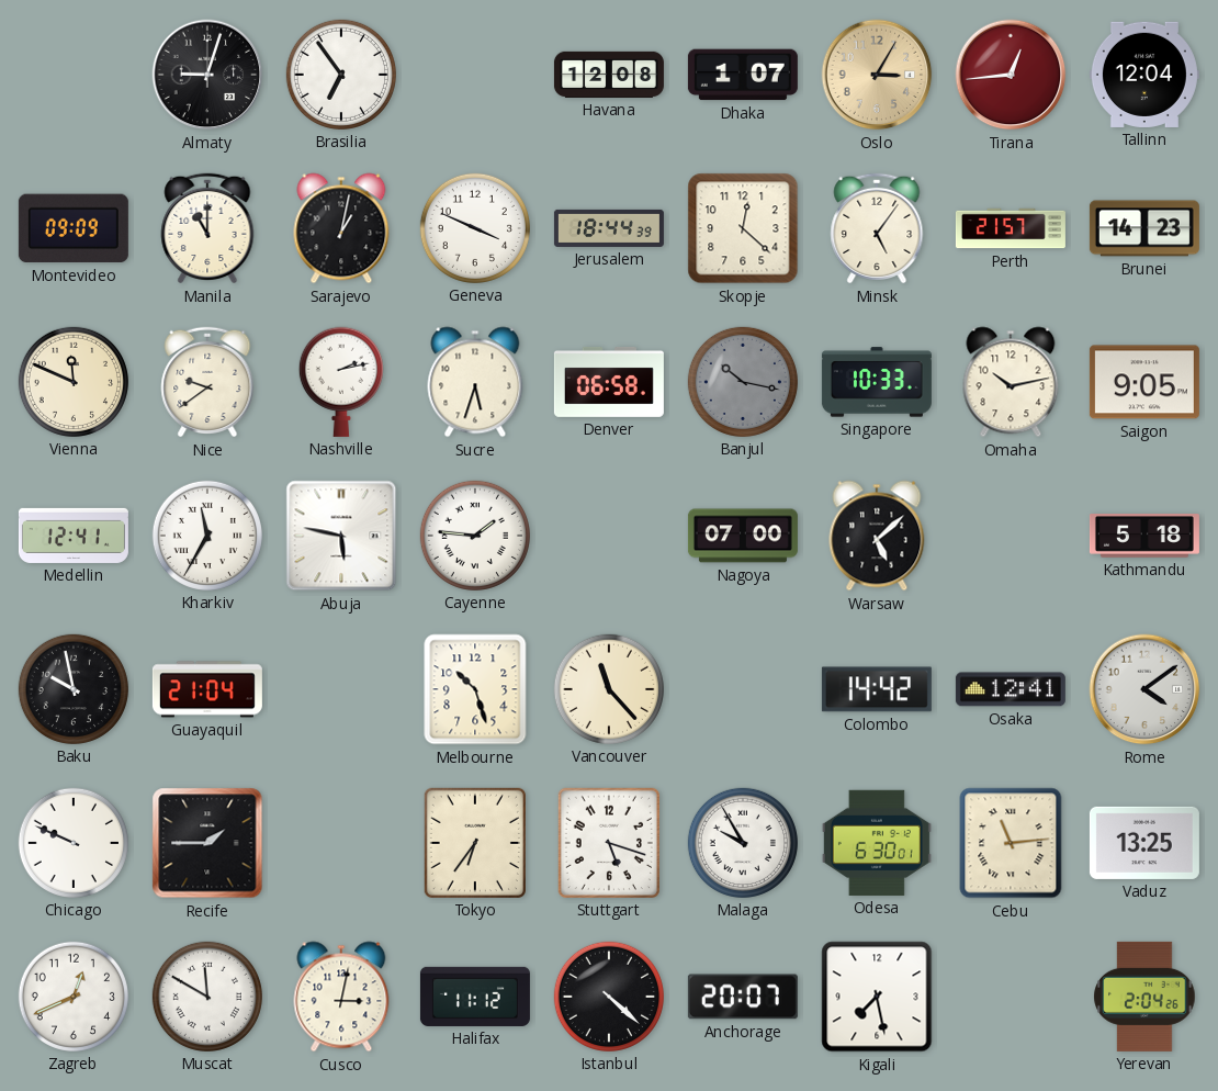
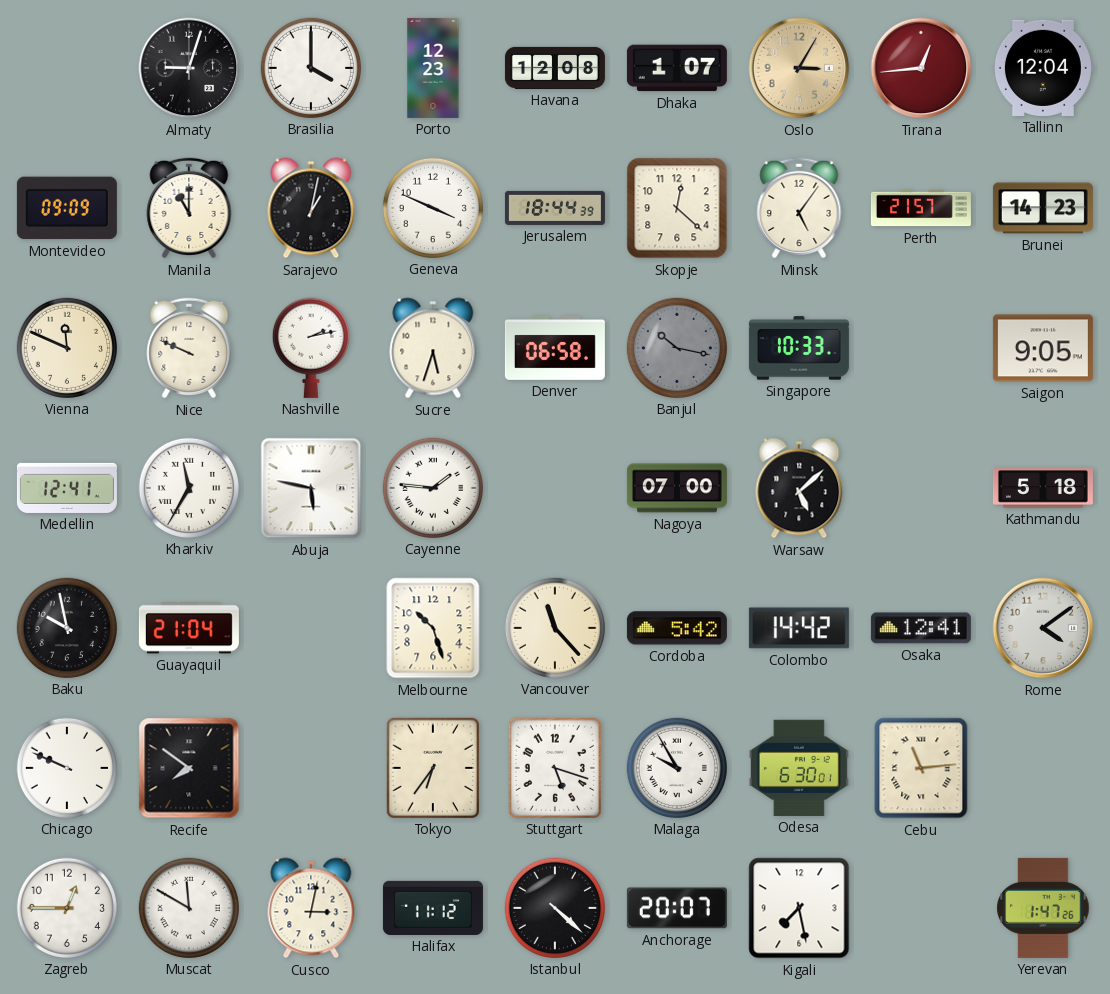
Brasilia: 6:54 -> 4:00 (311, 68)
Porto: none -> 12:23 (433, 68)
Nice: 9:39 -> 9:49 (189, 348)
Omaha: 10:13 -> none (1011, 382)
Cordoba: none -> 5:42 (677, 628)
Recife: 1:45 -> 7:51 (189, 768)
Vaduz: 13:25 -> none (1144, 843)
Zagreb: 12:41 -> 12:45 (67, 908)
Yerevan: 2:04 -> 1:47 (1043, 908)
